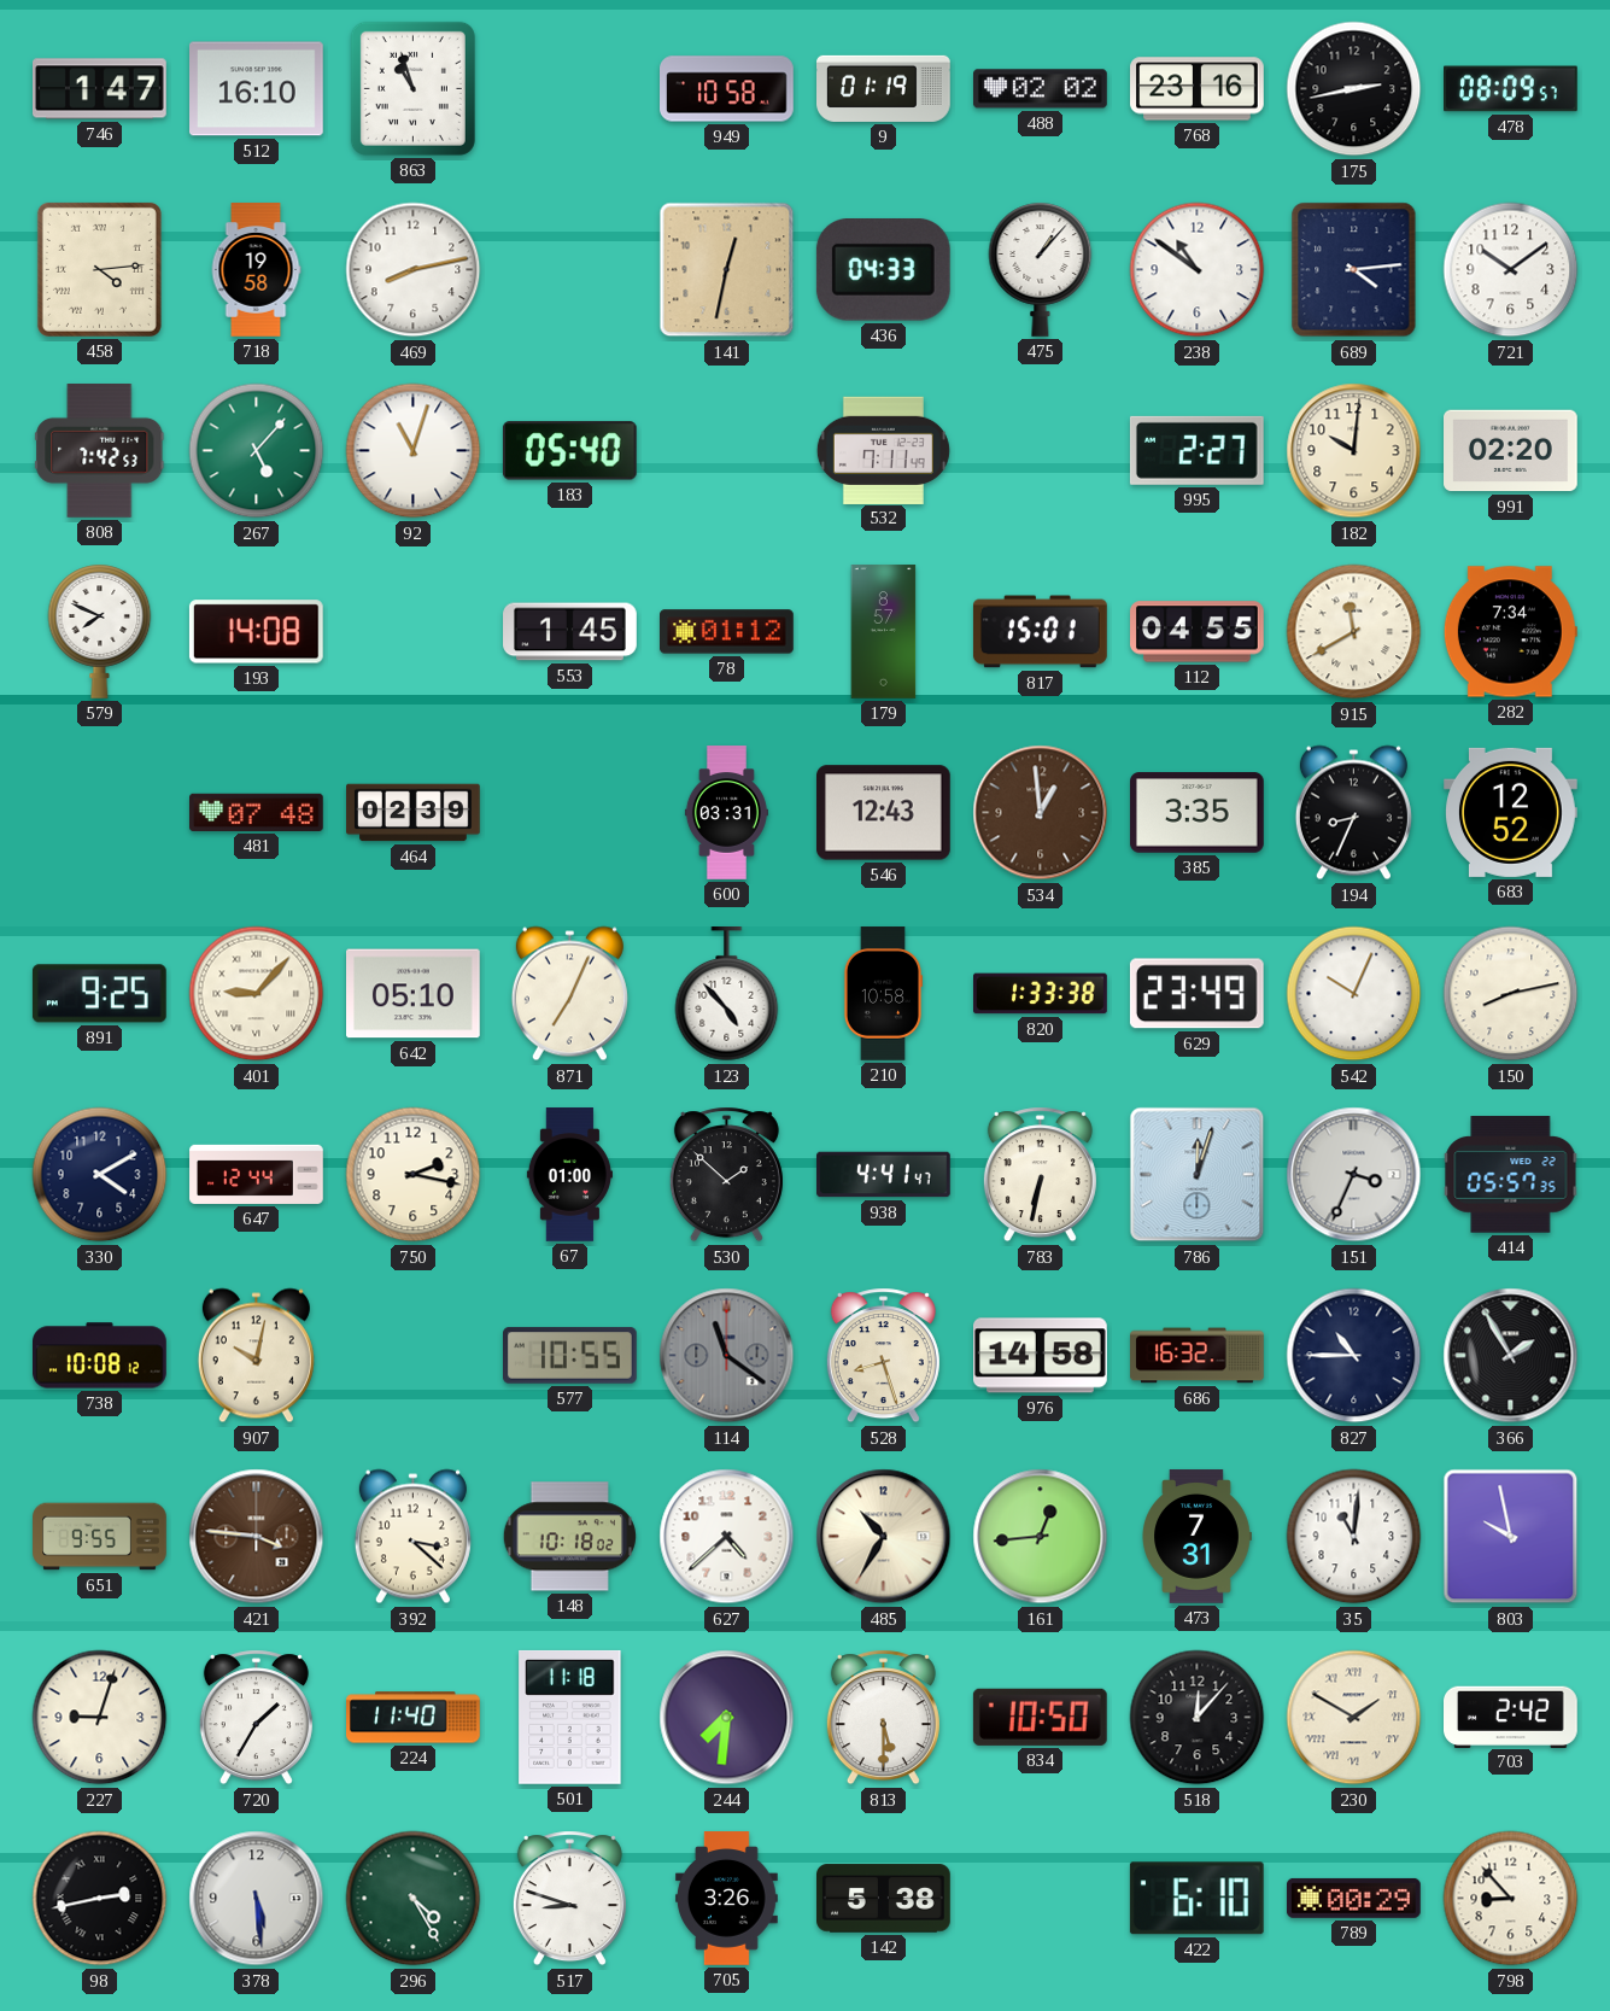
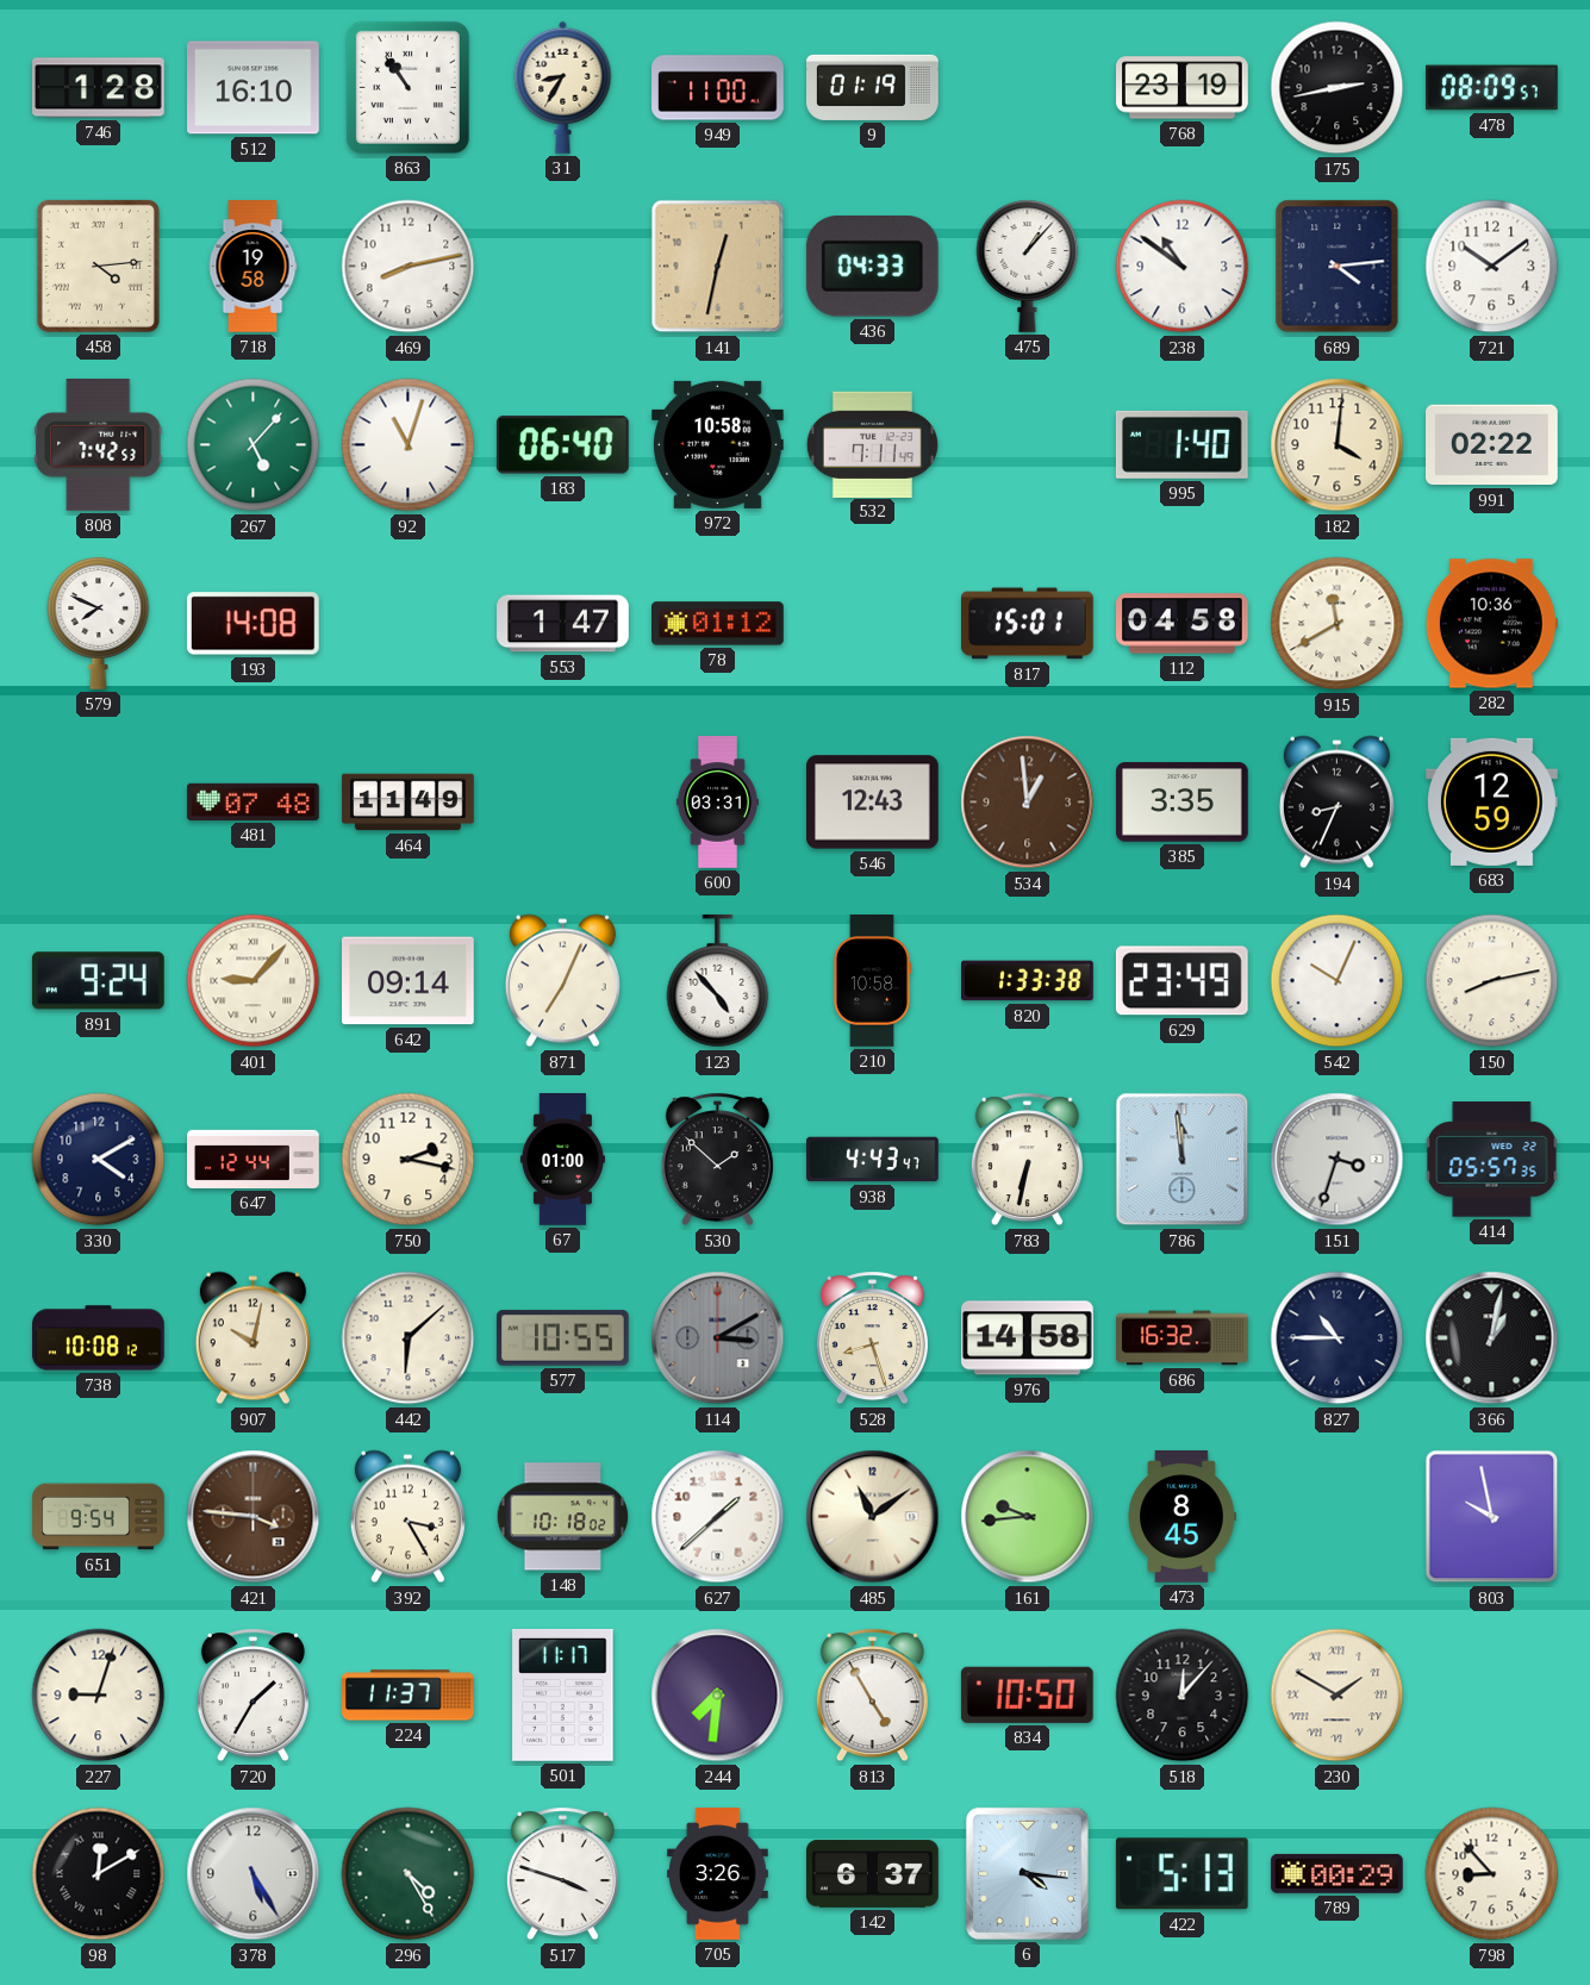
746: 1:47 -> 1:28 (99, 88)
863: 10:57 -> 10:54 (407, 87)
31: none -> 8:35 (563, 87)
949: 10:58 -> 11:00 (718, 88)
488: 02:02 -> none (1041, 89)
768: 23:16 -> 23:19 (1183, 88)
183: 05:40 -> 06:40 (562, 445)
972: none -> 10:58 (718, 444)
995: 2:27 -> 1:40 (1181, 444)
182: 10:01 -> 4:01 (1338, 445)
991: 02:20 -> 02:22 (1492, 445)
553: 1:45 -> 1:47 (563, 624)
179: 8:57 -> none (884, 632)
112: 04:55 -> 04:58 (1183, 624)
282: 7:34 -> 10:36 (1491, 624)
464: 02:39 -> 11:49 (409, 803)
683: 12:52 -> 12:59 (1492, 801)
891: 9:25 -> 9:24 (98, 981)
642: 05:10 -> 09:14 (409, 981)
938: 4:41 -> 4:43 (873, 1160)
786: 12:03 -> 11:59 (1183, 1160)
151: 3:34 -> 3:33 (1338, 1160)
442: none -> 6:08 (409, 1338)
114: 11:21 -> 3:10 (718, 1338)
366: 1:55 -> 1:02 (1492, 1338)
651: 9:55 -> 9:54 (99, 1517)
392: 3:22 -> 3:25 (407, 1517)
627: 4:38 -> 1:38 (718, 1517)
485: 10:35 -> 11:09 (873, 1517)
161: 12:44 -> 9:44 (1028, 1517)
473: 7:31 -> 8:45 (1181, 1517)
35: 11:01 -> none (1354, 1537)
224: 11:40 -> 11:37 (409, 1696)
501: 11:18 -> 11:17 (563, 1694)
813: 5:30 -> 4:55 (872, 1696)
703: 2:42 -> none (1511, 1717)
98: 2:43 -> 12:10 (99, 1874)
378: 5:29 -> 5:25 (254, 1874)
517: 8:48 -> 3:48 (562, 1874)
142: 5:38 -> 6:37 (873, 1874)
6: none -> 4:16 (1027, 1873)
422: 6:10 -> 5:13 (1181, 1874)
